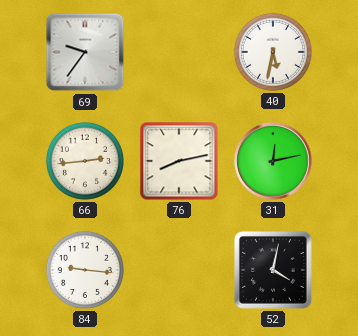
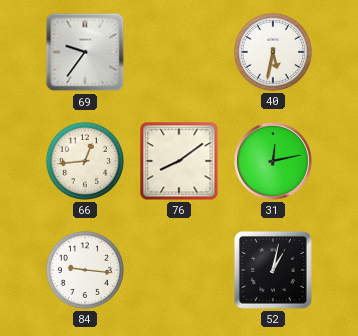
66: 2:44 -> 12:44 (85, 161)
76: 8:13 -> 8:09 (179, 161)
52: 4:02 -> 1:02 (273, 270)
